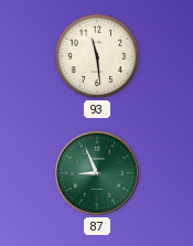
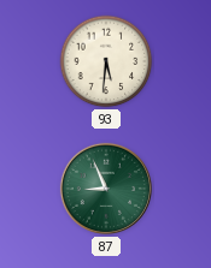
93: 11:29 -> 5:31 (106, 61)
